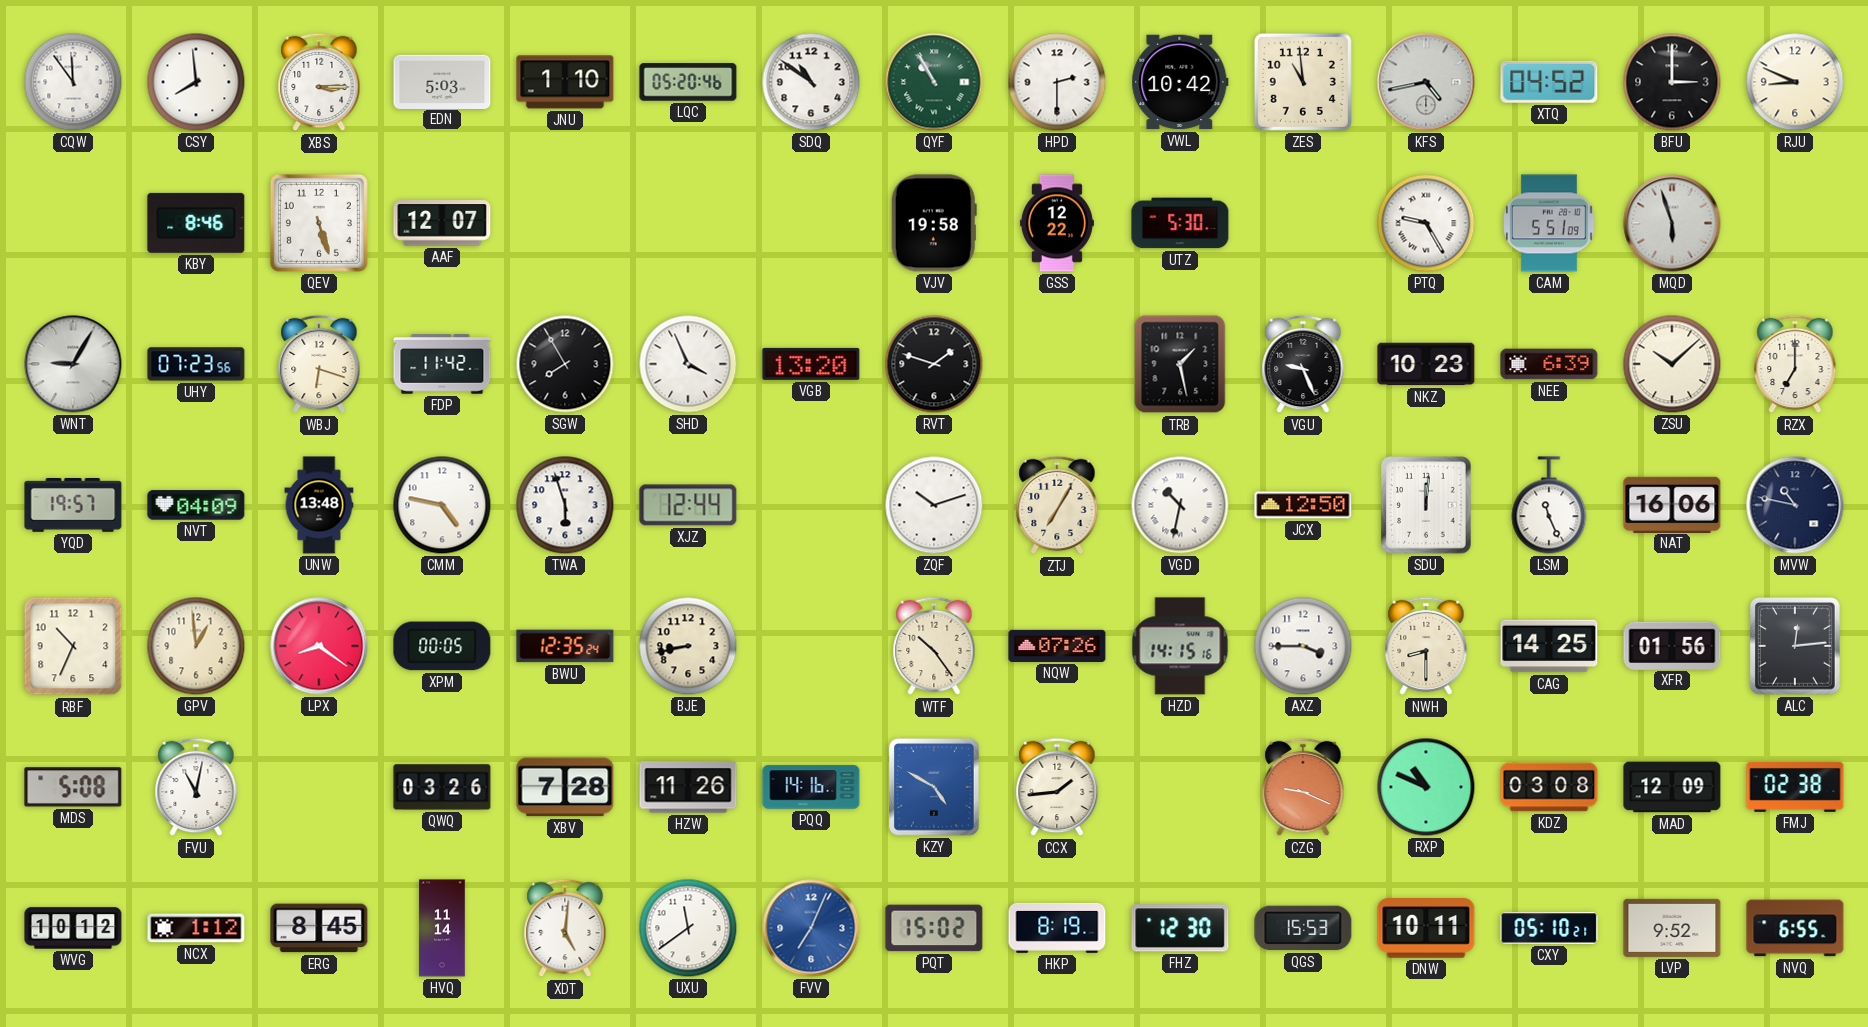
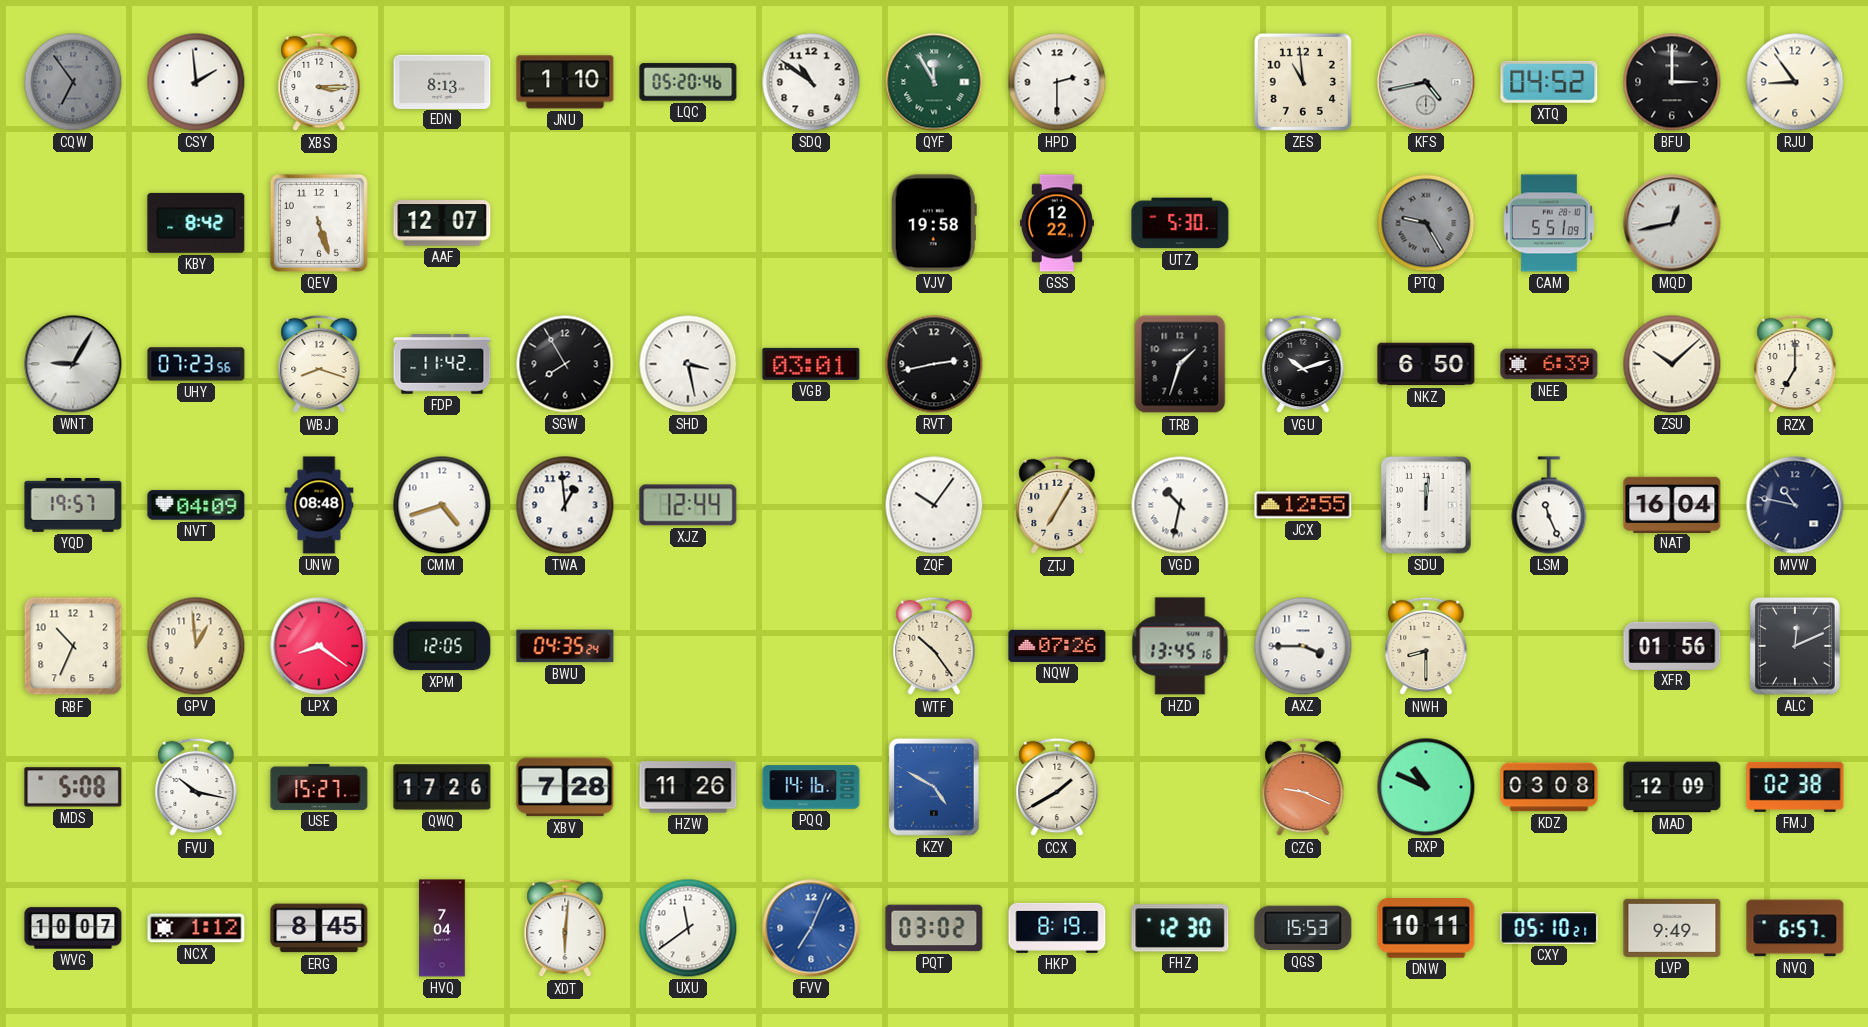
CQW: 11:54 -> 6:54 (73, 82)
CQW dial: white -> grey (73, 82)
CSY: 7:59 -> 1:59 (196, 82)
EDN: 5:03 -> 8:13 (442, 81)
QYF: 10:55 -> 11:55 (934, 82)
VWL: 10:42 -> none (1180, 82)
RJU: 8:49 -> 8:54 (1795, 82)
KBY: 8:46 -> 8:42 (196, 223)
PTQ dial: white -> grey (1426, 223)
MQD: 5:57 -> 12:43 (1672, 223)
WBJ: 6:18 -> 8:18 (319, 364)
SHD: 3:56 -> 3:28 (688, 364)
VGB: 13:20 -> 03:01 (811, 364)
RVT: 1:48 -> 2:43 (934, 364)
TRB: 1:28 -> 1:33 (1180, 364)
VGU: 9:26 -> 10:12 (1303, 364)
NKZ: 10:23 -> 6:50 (1426, 364)
UNW: 13:48 -> 08:48 (319, 505)
CMM: 4:47 -> 4:42 (442, 505)
TWA: 5:57 -> 12:59 (565, 505)
ZQF: 10:12 -> 10:06 (934, 505)
JCX: 12:50 -> 12:55 (1303, 505)
NAT: 16:06 -> 16:04 (1672, 504)
XPM: 00:05 -> 12:05 (442, 646)
BWU: 12:35 -> 04:35 (565, 646)
BJE: 8:43 -> none (688, 646)
HZD: 14:15 -> 13:45 (1180, 646)
CAG: 14:25 -> none (1549, 646)
ALC: 12:14 -> 12:11 (1796, 646)
FVU: 11:02 -> 10:17 (196, 787)
USE: none -> 15:27 (319, 787)
QWQ: 03:26 -> 17:26 (442, 787)
CCX: 1:44 -> 1:40 (1057, 787)
WVG: 10:12 -> 10:07 (73, 928)
HVQ: 11:14 -> 7:04 (442, 928)
XDT: 5:01 -> 6:01 (565, 928)
PQT: 15:02 -> 03:02 (934, 928)
LVP: 9:52 -> 9:49 (1672, 928)
NVQ: 6:55 -> 6:57 (1795, 928)
